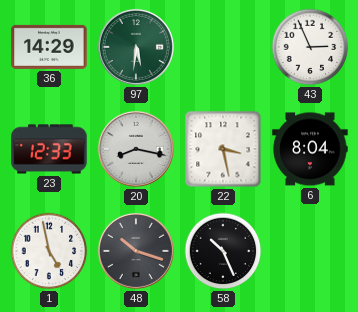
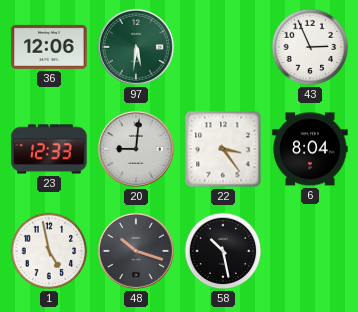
36: 14:29 -> 12:06 (49, 47)
20: 8:17 -> 9:01 (136, 149)
22: 3:28 -> 3:24 (223, 149)
58: 10:26 -> 10:28 (223, 251)
